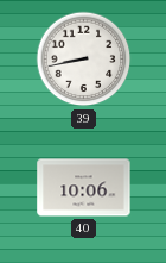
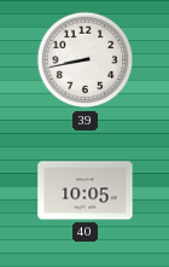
40: 10:06 -> 10:05 (86, 191)
